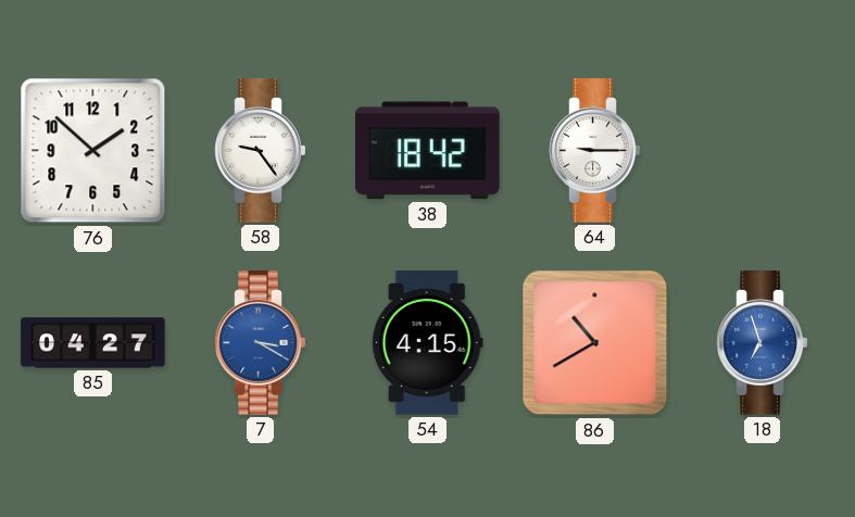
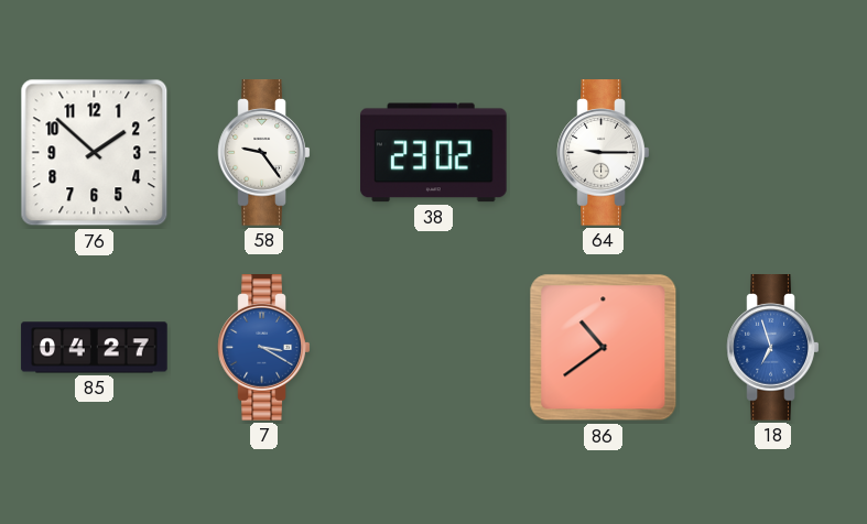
38: 18:42 -> 23:02 (434, 153)
54: 4:15 -> none (427, 343)
86: 10:40 -> 10:39 (604, 348)
